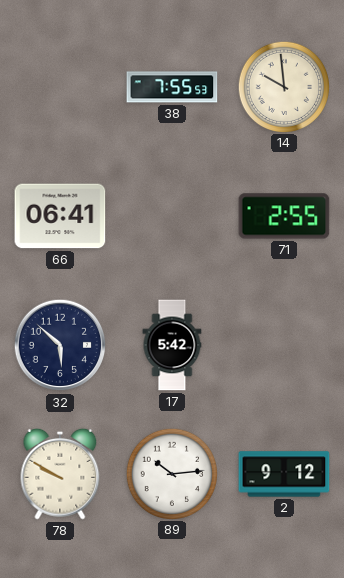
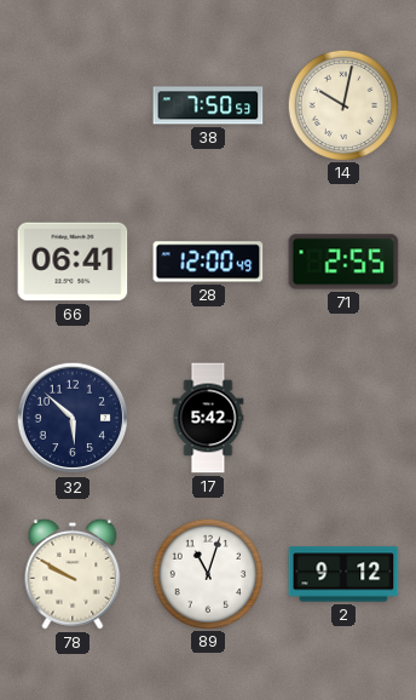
38: 7:55 -> 7:50 (208, 105)
14: 9:59 -> 10:02 (342, 104)
28: none -> 12:00 (208, 262)
89: 10:14 -> 11:03 (207, 573)
